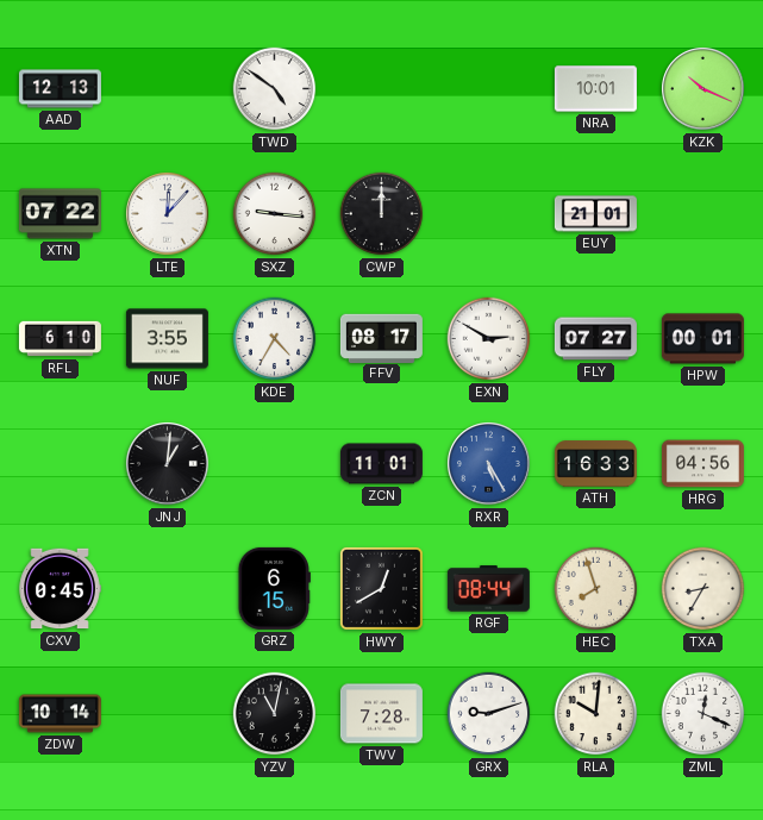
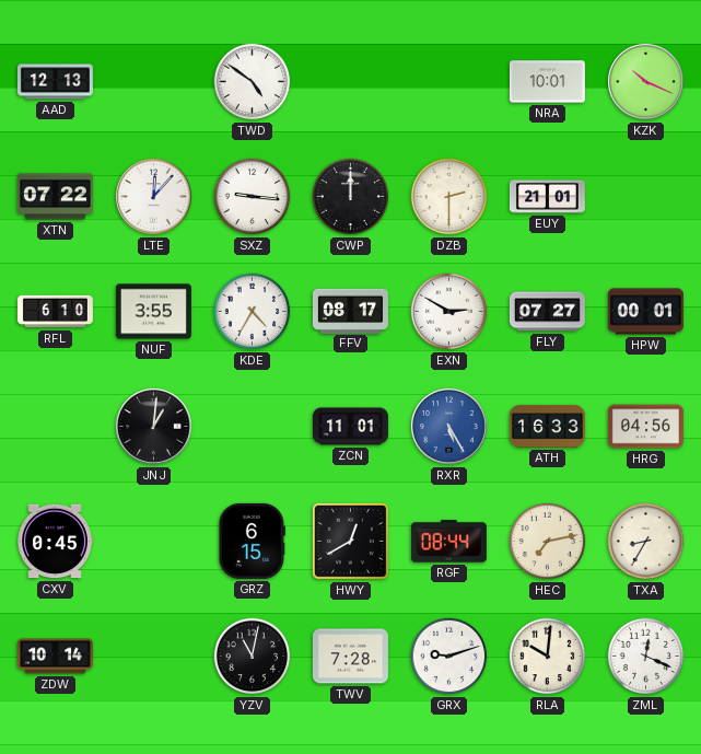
DZB: none -> 2:30 (449, 197)
HEC: 7:57 -> 7:13 (548, 542)
